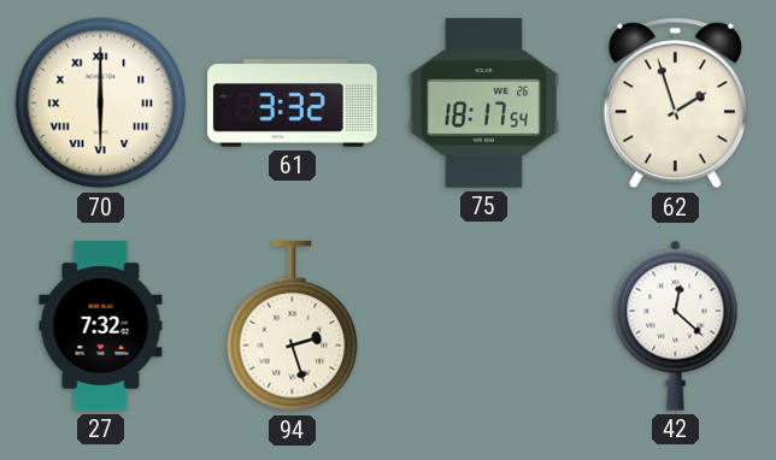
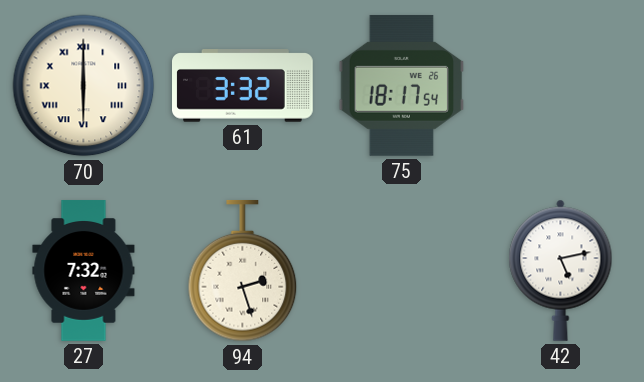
62: 1:57 -> none (675, 104)
42: 12:22 -> 5:13 (561, 270)
